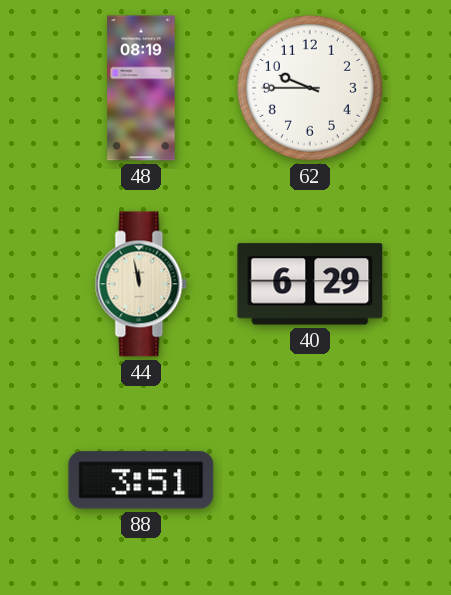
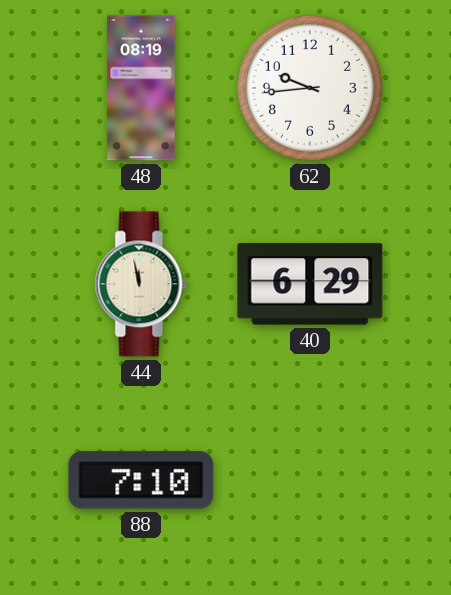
62: 9:45 -> 9:44 (310, 88)
88: 3:51 -> 7:10 (141, 480)
